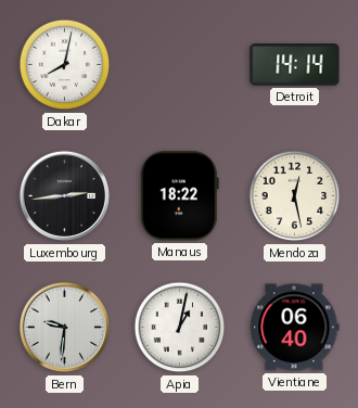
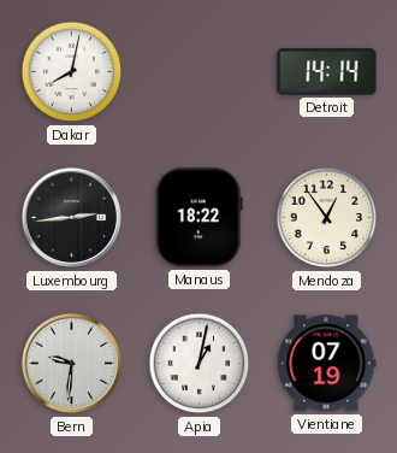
Mendoza: 12:28 -> 12:54 (327, 218)
Vientiane: 06:40 -> 07:19 (327, 364)
